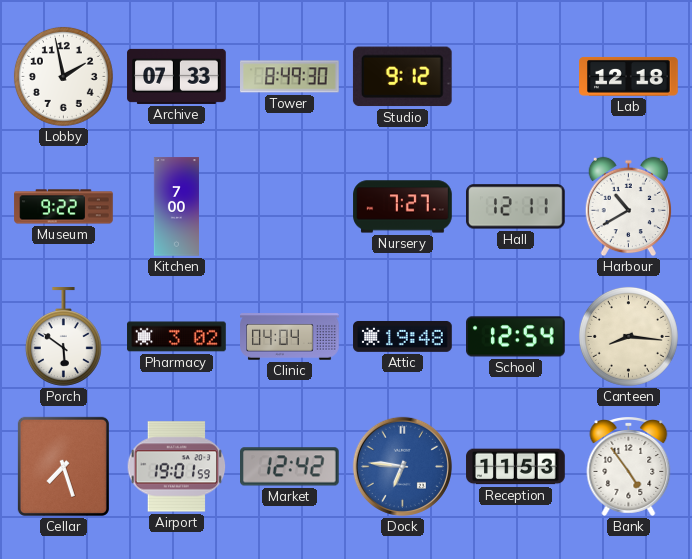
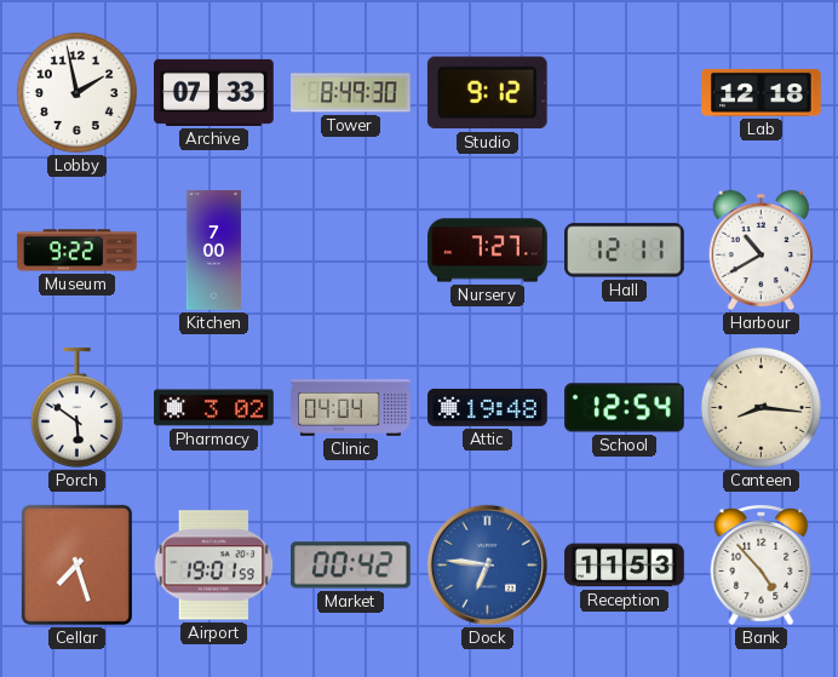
Market: 12:42 -> 00:42 (351, 566)
Bank: 4:54 -> 4:53 (762, 566)
